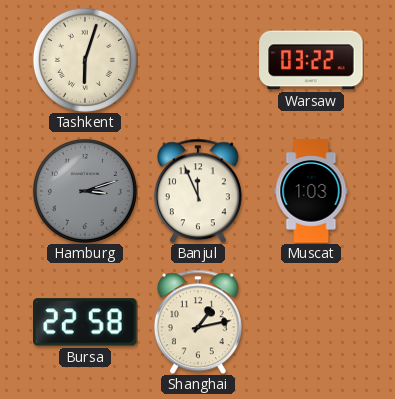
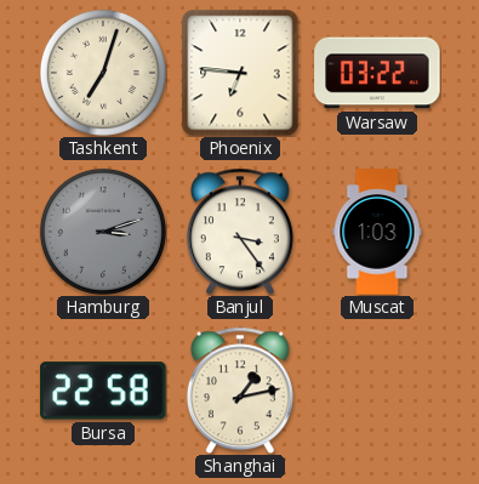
Tashkent: 6:03 -> 7:03 (103, 73)
Phoenix: none -> 6:46 (240, 73)
Banjul: 11:56 -> 3:24 (240, 232)
